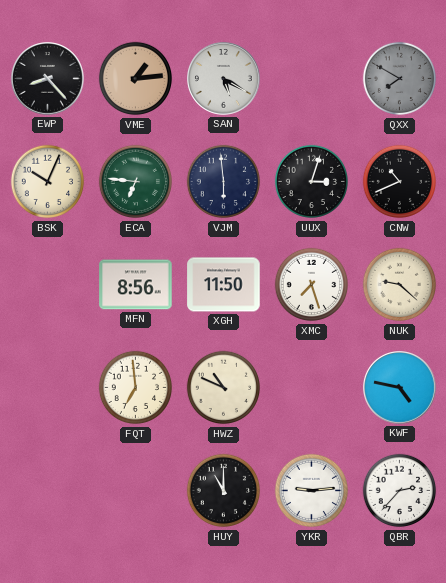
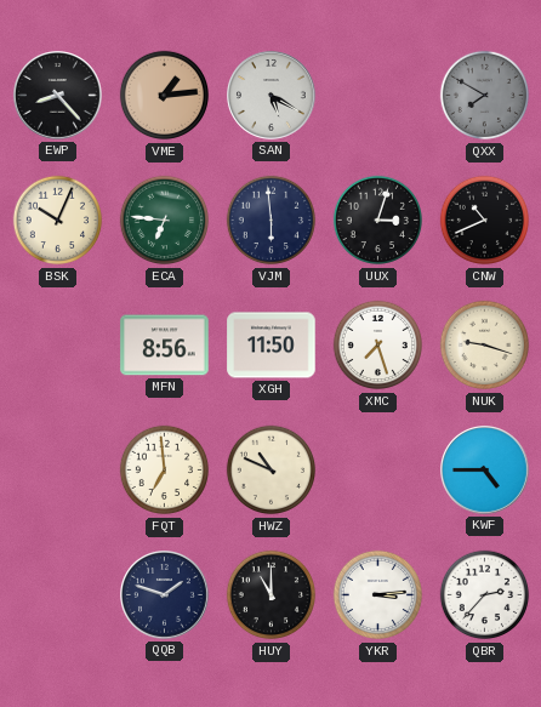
NUK: 9:22 -> 9:18 (485, 346)
KWF: 4:47 -> 4:45 (485, 471)
QQB: none -> 1:48 (165, 595)
YKR: 9:14 -> 3:14 (378, 595)
